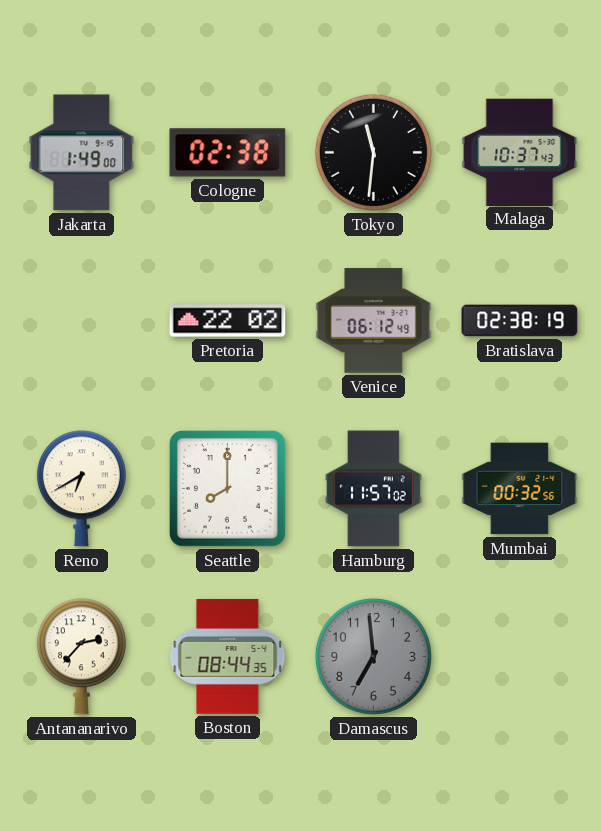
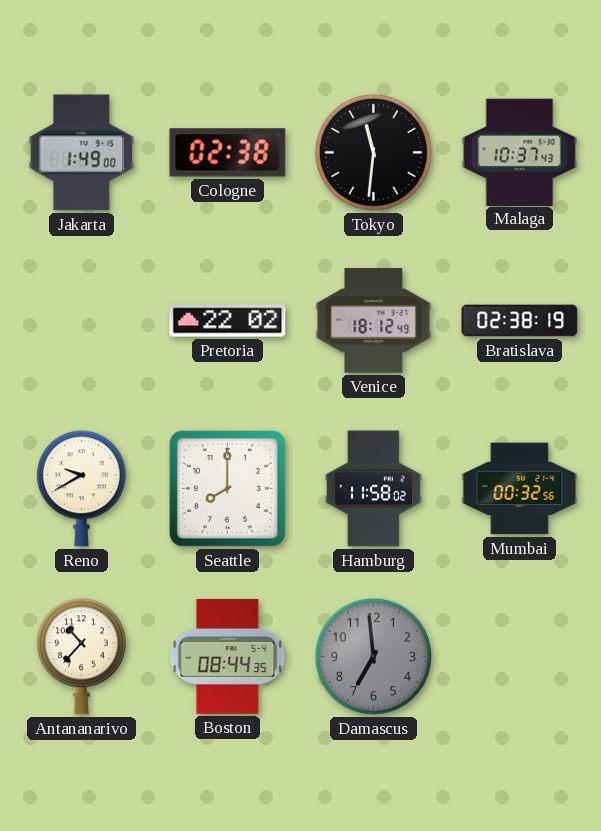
Venice: 06:12 -> 18:12 (374, 321)
Reno: 6:40 -> 9:40 (81, 489)
Hamburg: 11:57 -> 11:58 (373, 489)
Antananarivo: 2:37 -> 10:37 (81, 657)
